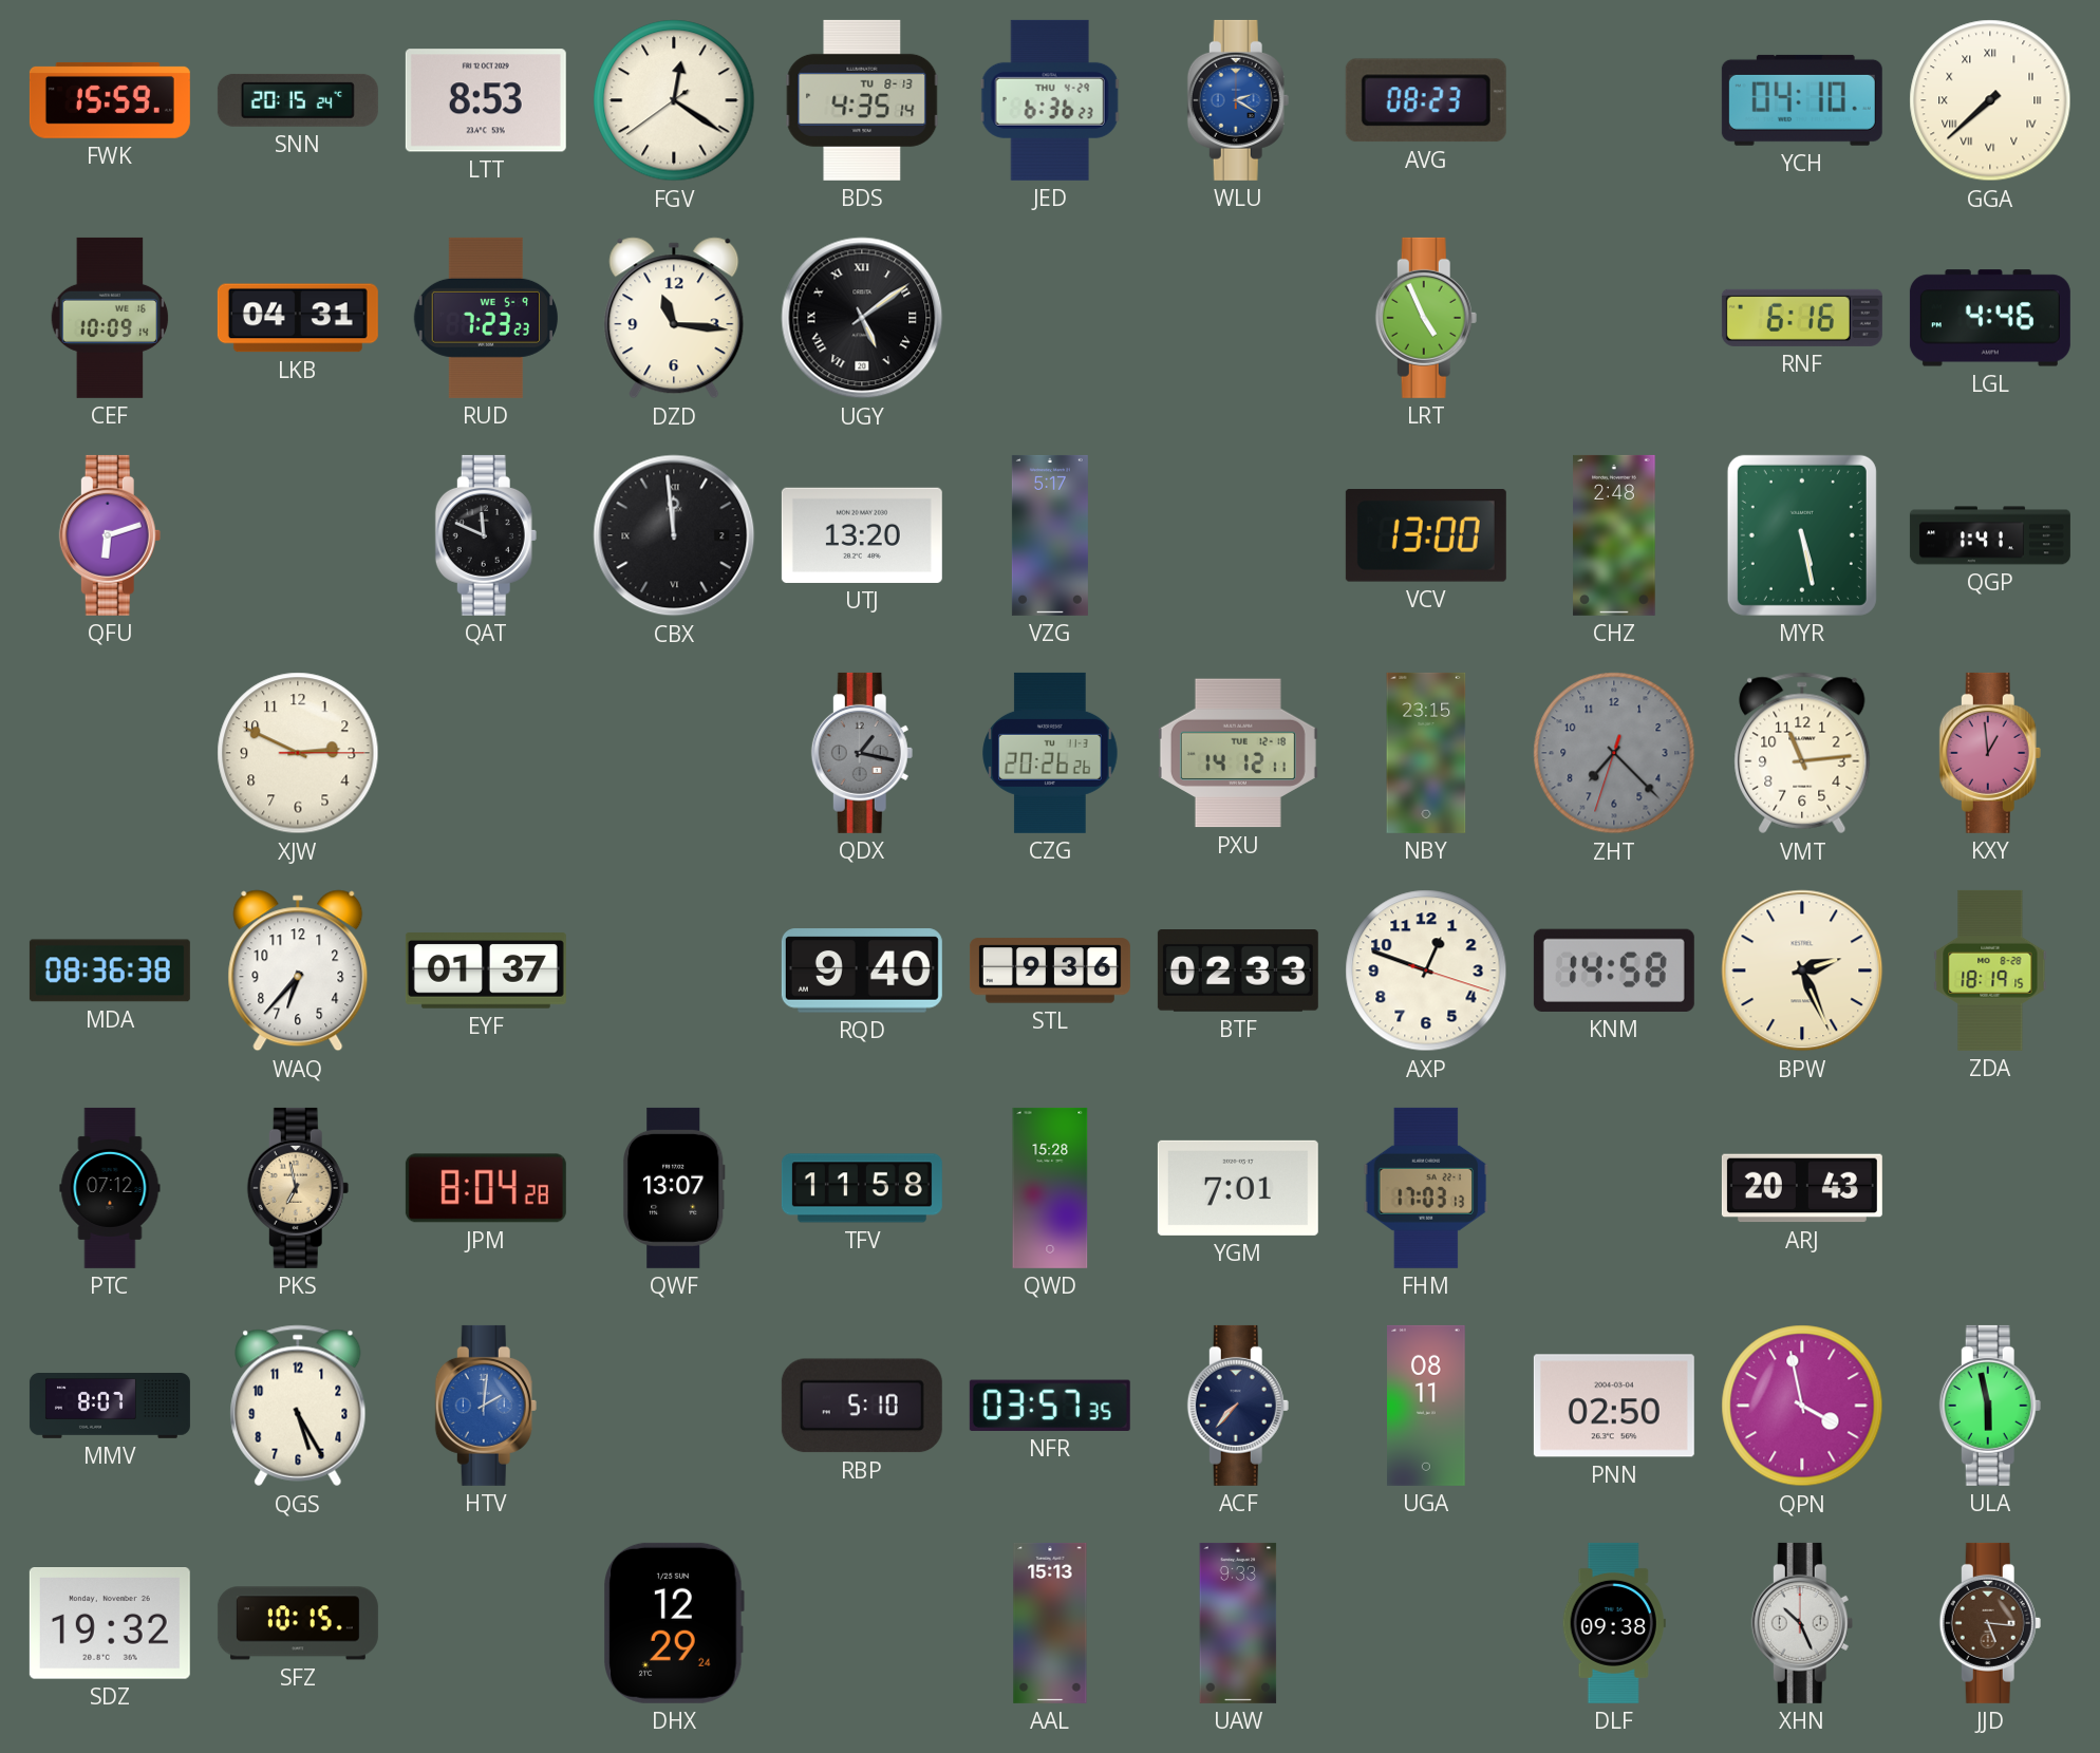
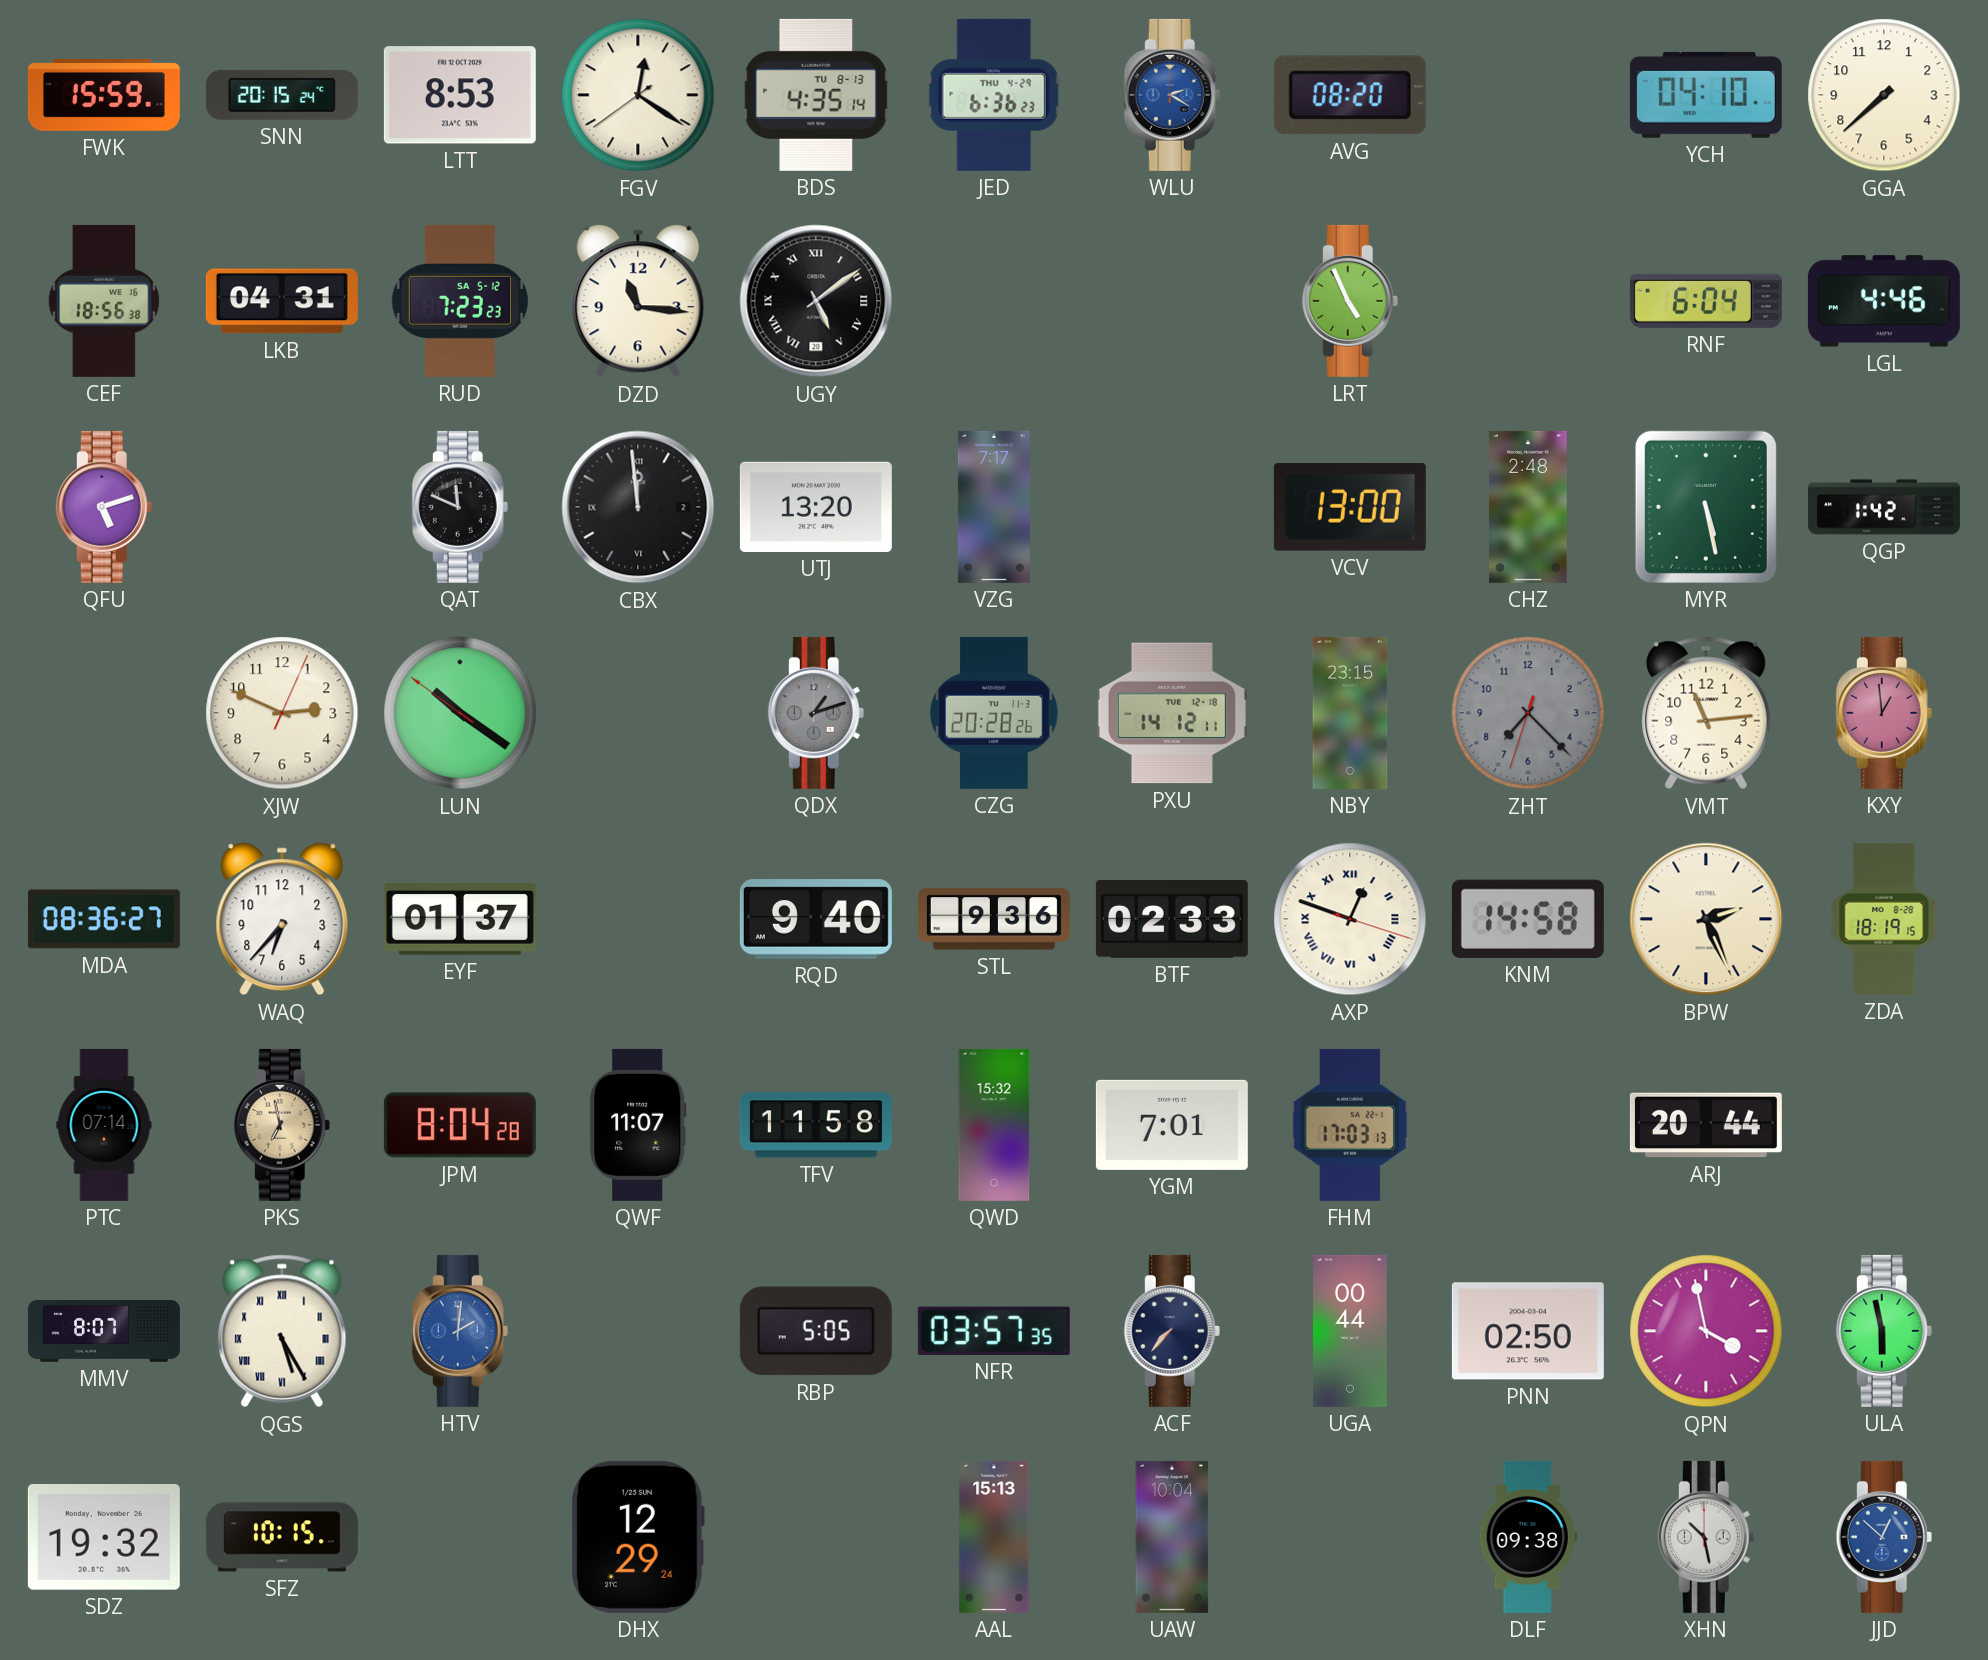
AVG: 08:23 -> 08:20 (1350, 95)
GGA numerals: Roman -> Arabic (1884, 95)
CEF: 10:09 -> 18:56 (104, 301)
RUD date: WE 5-9 -> SA 5-12 (459, 301)
RNF: 6:16 -> 6:04 (1706, 301)
QFU: 6:12 -> 5:12 (104, 507)
VZG: 5:17 -> 7:17 (994, 507)
QGP: 1:41 -> 1:42 (1884, 507)
XJW: 2:49:15 -> 2:49:04 (282, 713)
LUN: none -> 10:20 (460, 713)
QDX: 1:17 -> 1:12 (816, 713)
CZG: 20:26 -> 20:28 (994, 713)
MDA: 08:36:38 -> 08:36:27 (104, 919)
AXP numerals: Arabic -> Roman (1350, 919)
PTC: 07:12 -> 07:14 (104, 1125)
QWF: 13:07 -> 11:07 (638, 1125)
QWD: 15:28 -> 15:32 (994, 1125)
ARJ: 20:43 -> 20:44 (1706, 1125)
QGS numerals: Arabic -> Roman (282, 1331)
RBP: 5:10 -> 5:05 (816, 1331)
UGA: 08:11 -> 00:44 (1351, 1331)
UAW: 9:33 -> 10:04 (1172, 1537)
XHN: 10:26 -> 10:28 (1706, 1537)
JJD: 5:16 -> 12:52 (1884, 1537)
JJD dial: brown -> blue (1884, 1537)
